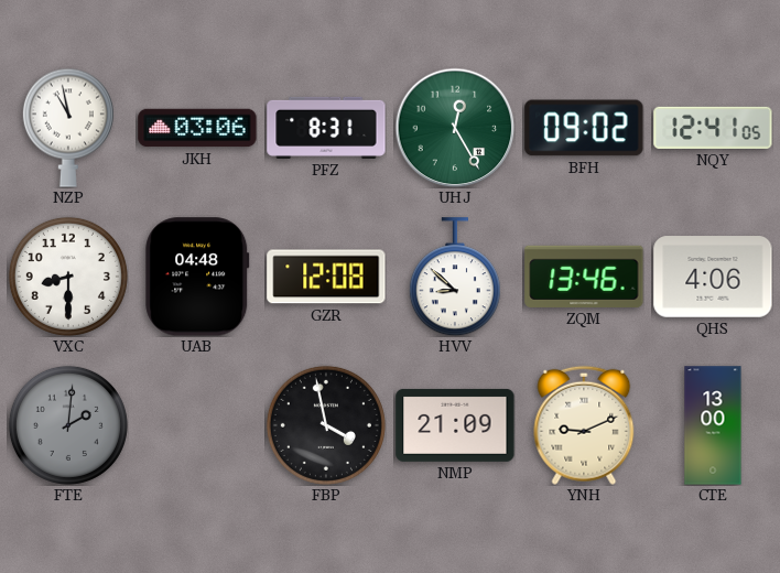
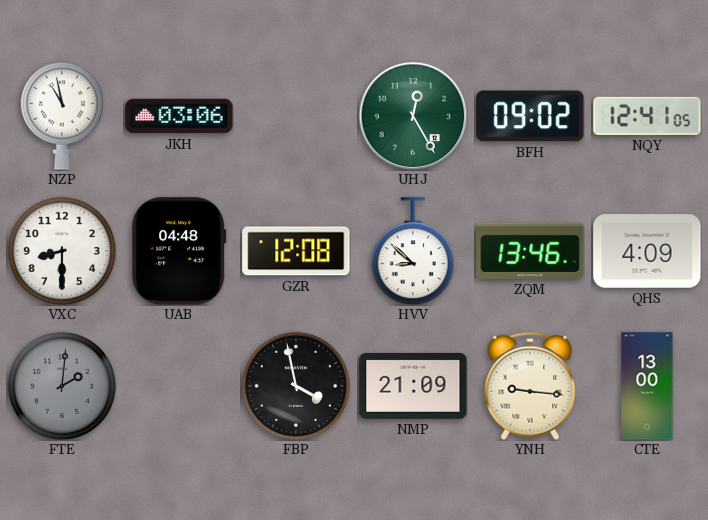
PFZ: 8:31 -> none (326, 128)
QHS: 4:06 -> 4:09 (647, 251)
YNH: 9:11 -> 9:16 (530, 386)
